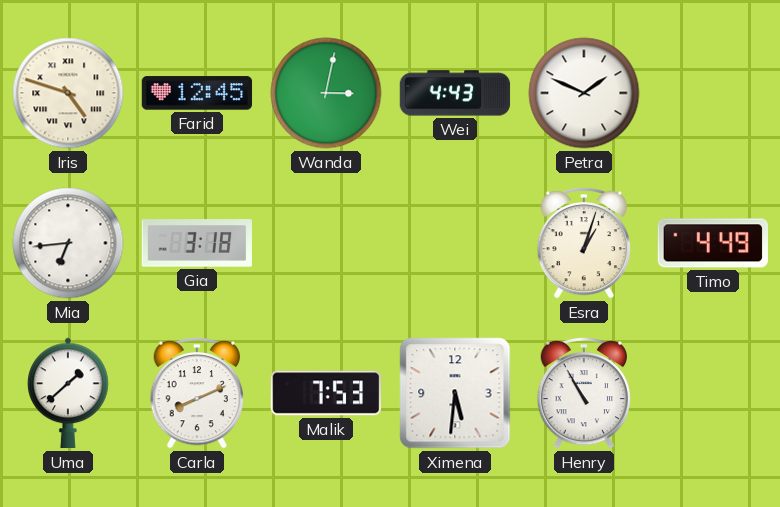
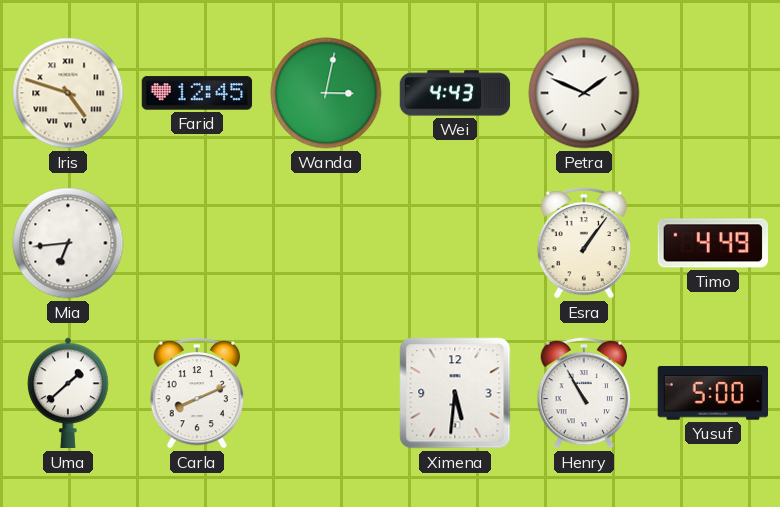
Gia: 3:18 -> none (196, 243)
Esra: 1:03 -> 1:06 (584, 243)
Malik: 7:53 -> none (326, 393)
Yusuf: none -> 5:00 (712, 394)
